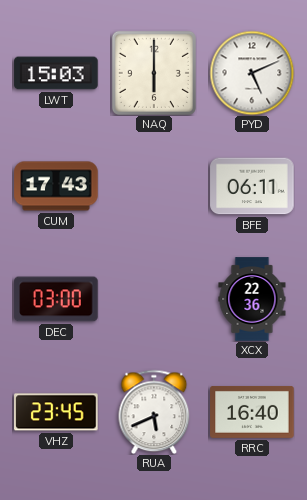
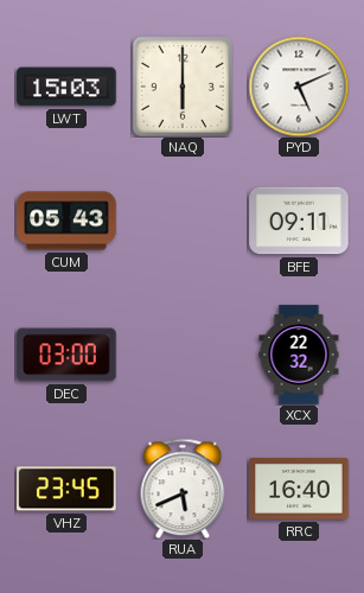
CUM: 17:43 -> 05:43 (66, 221)
BFE: 06:11 -> 09:11 (299, 221)
XCX: 22:36 -> 22:32 (299, 355)
